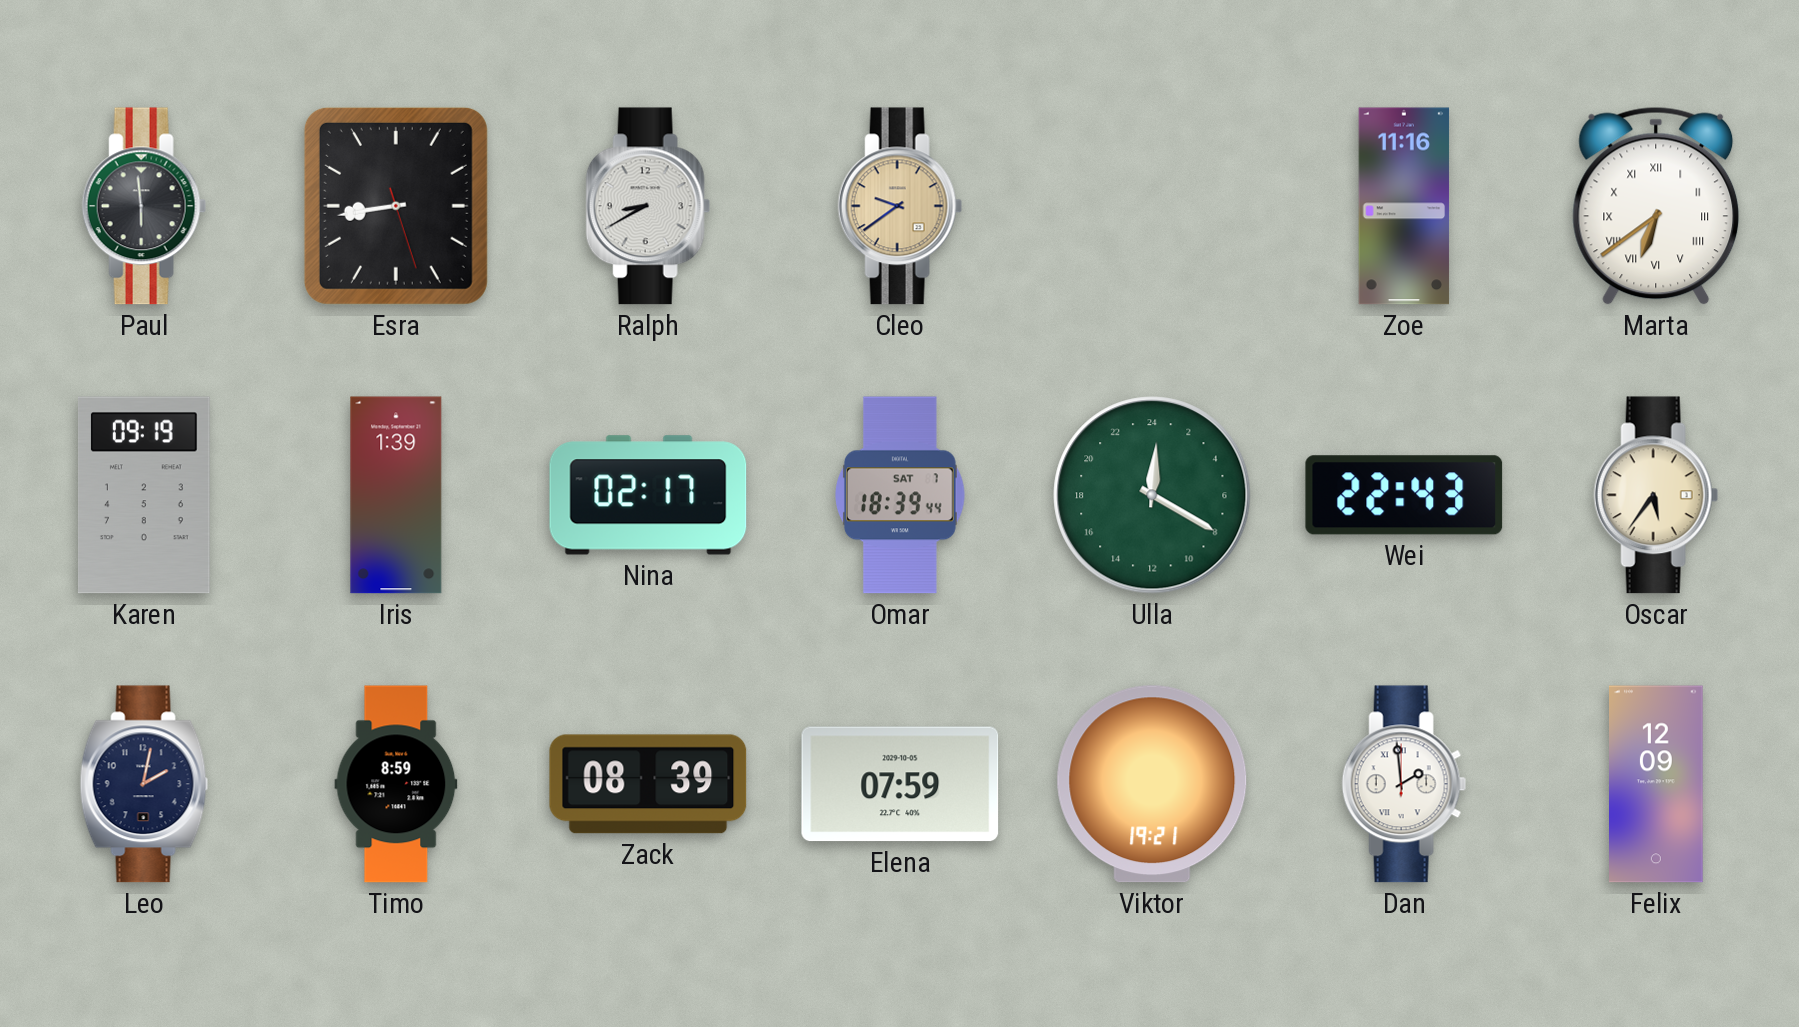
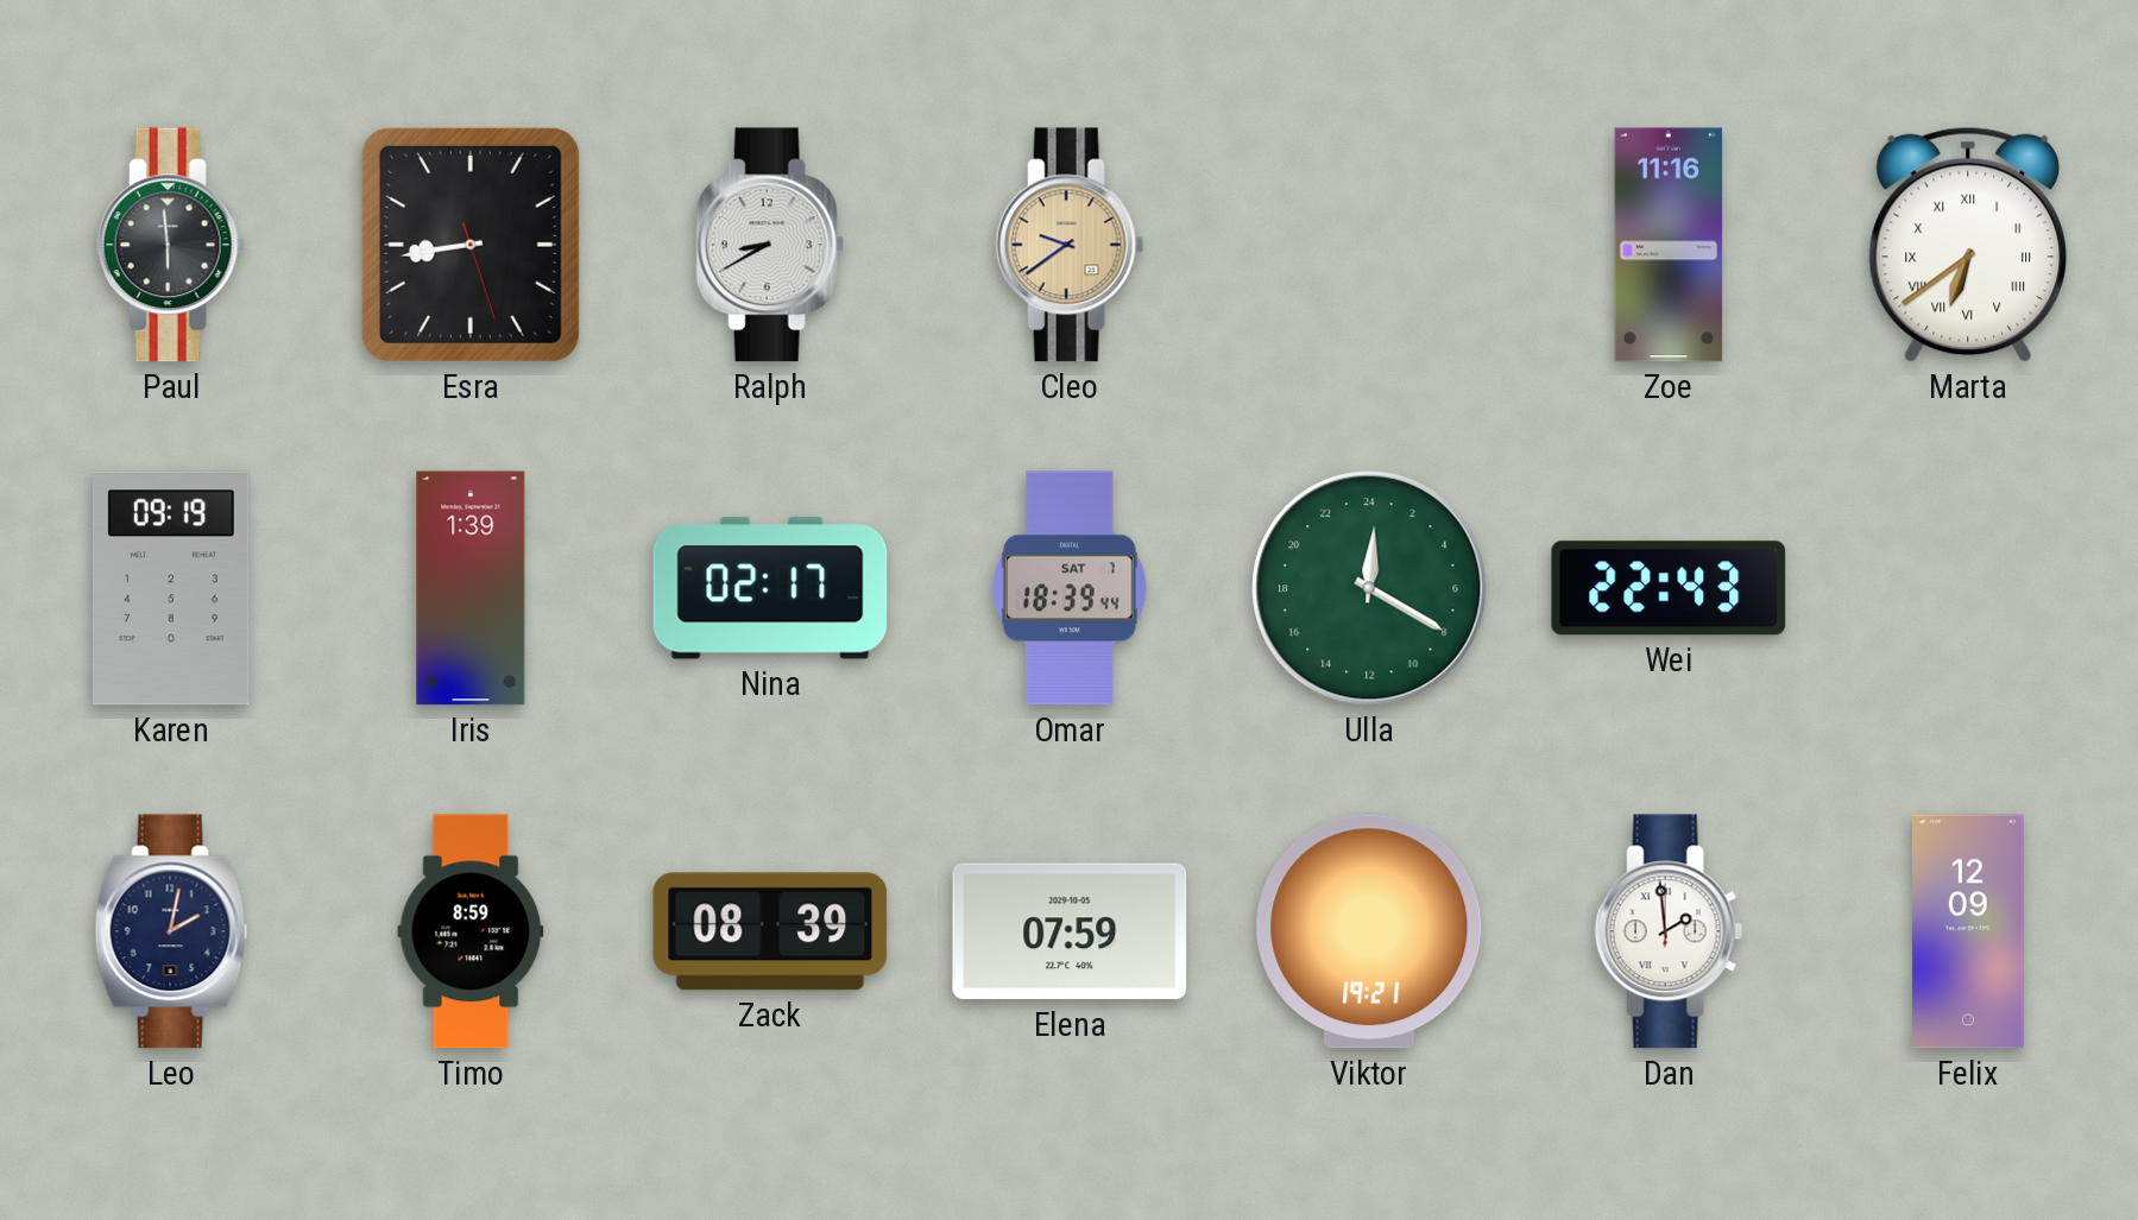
Oscar: 5:36 -> none (1656, 495)
